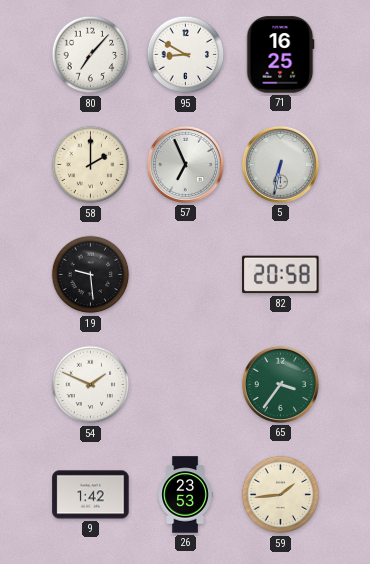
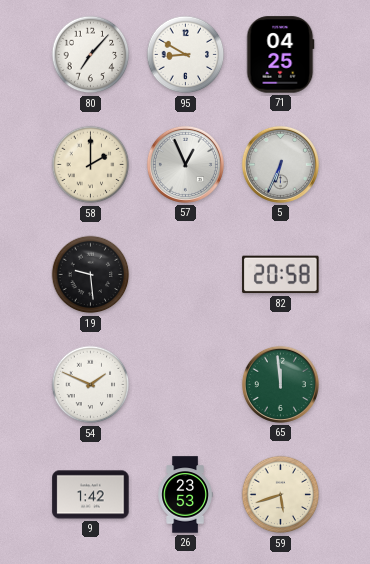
71: 16:25 -> 04:25 (280, 55)
57: 6:56 -> 12:56 (185, 164)
5: 6:32 -> 6:34 (280, 164)
65: 3:36 -> 11:59 (280, 384)
59: 1:44 -> 5:42 (281, 495)
